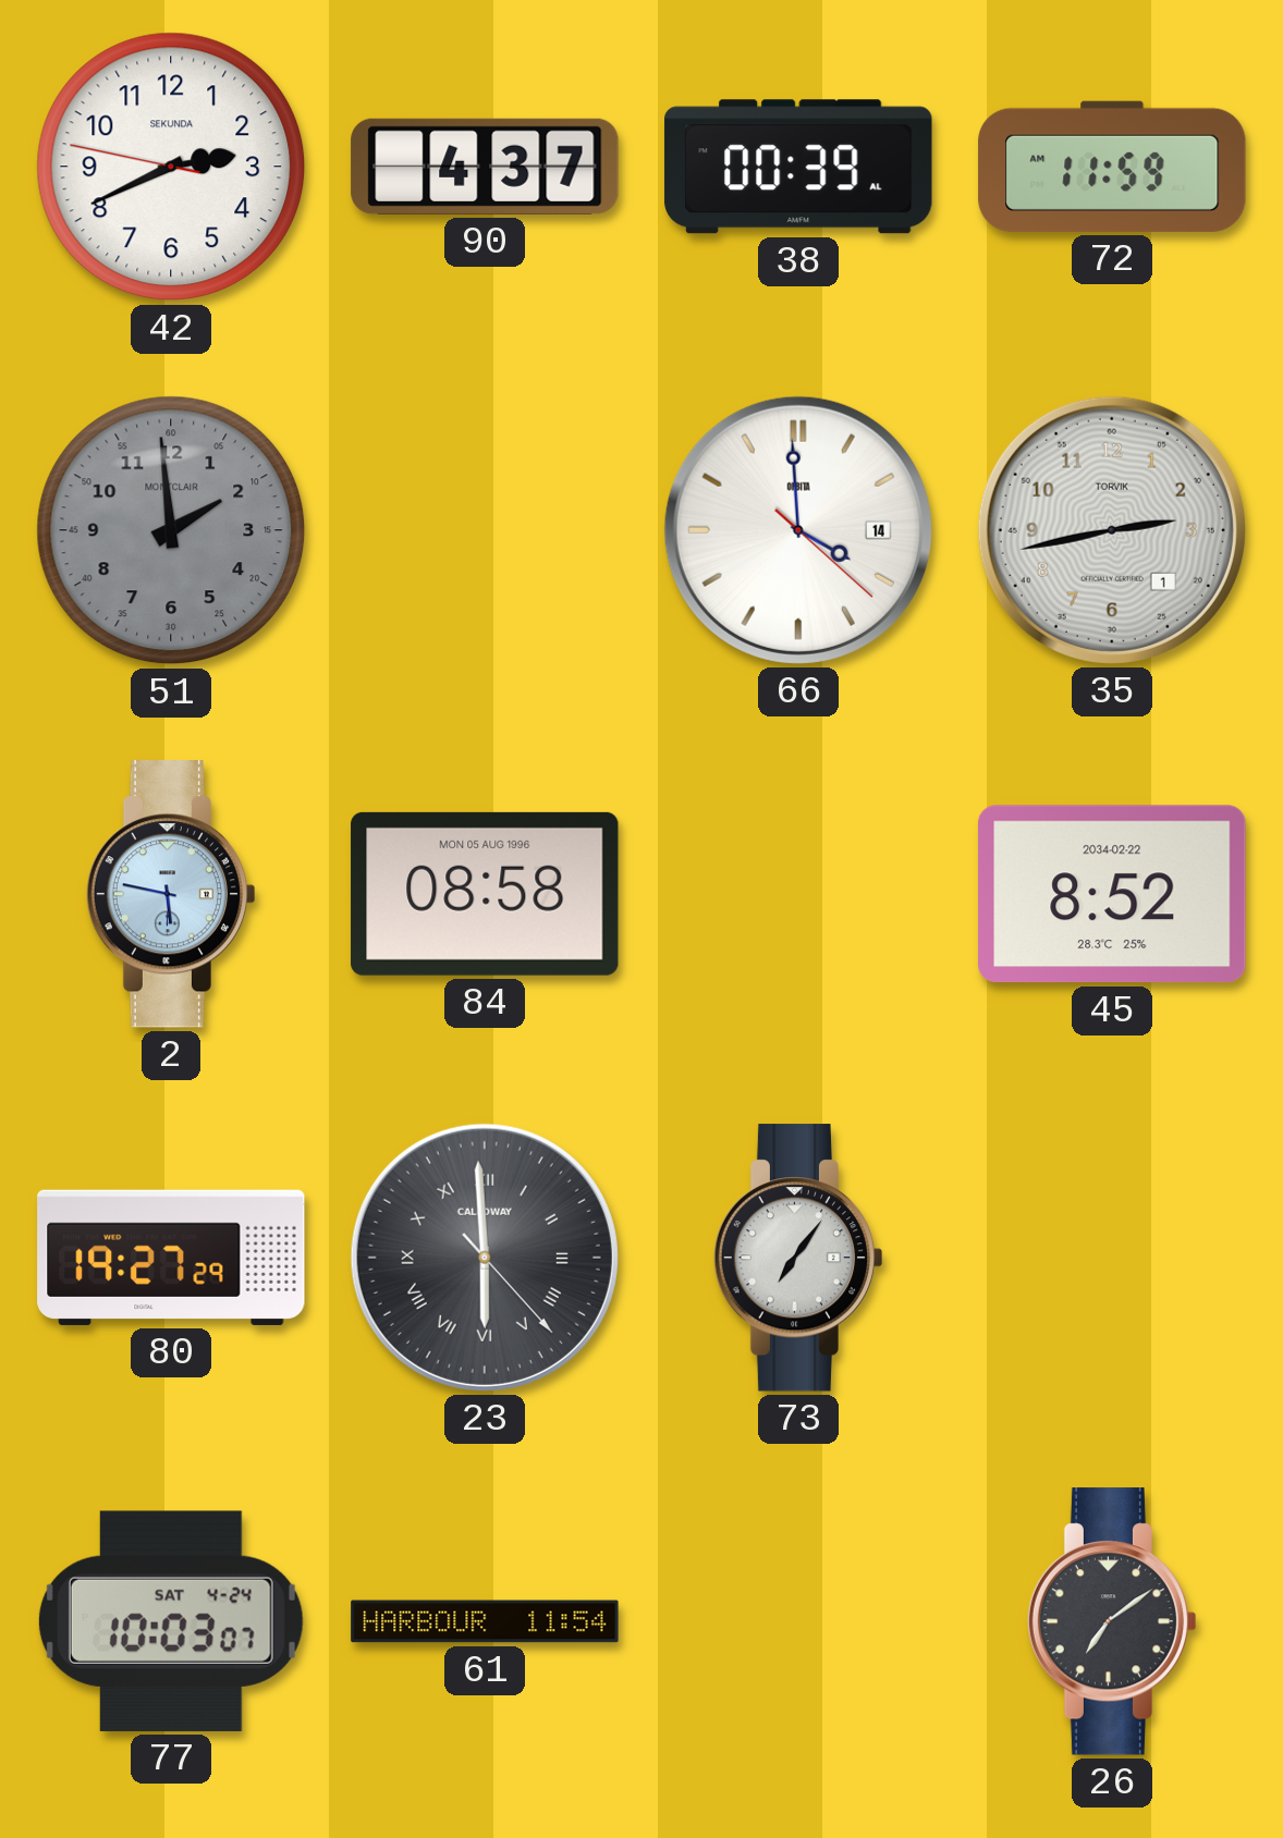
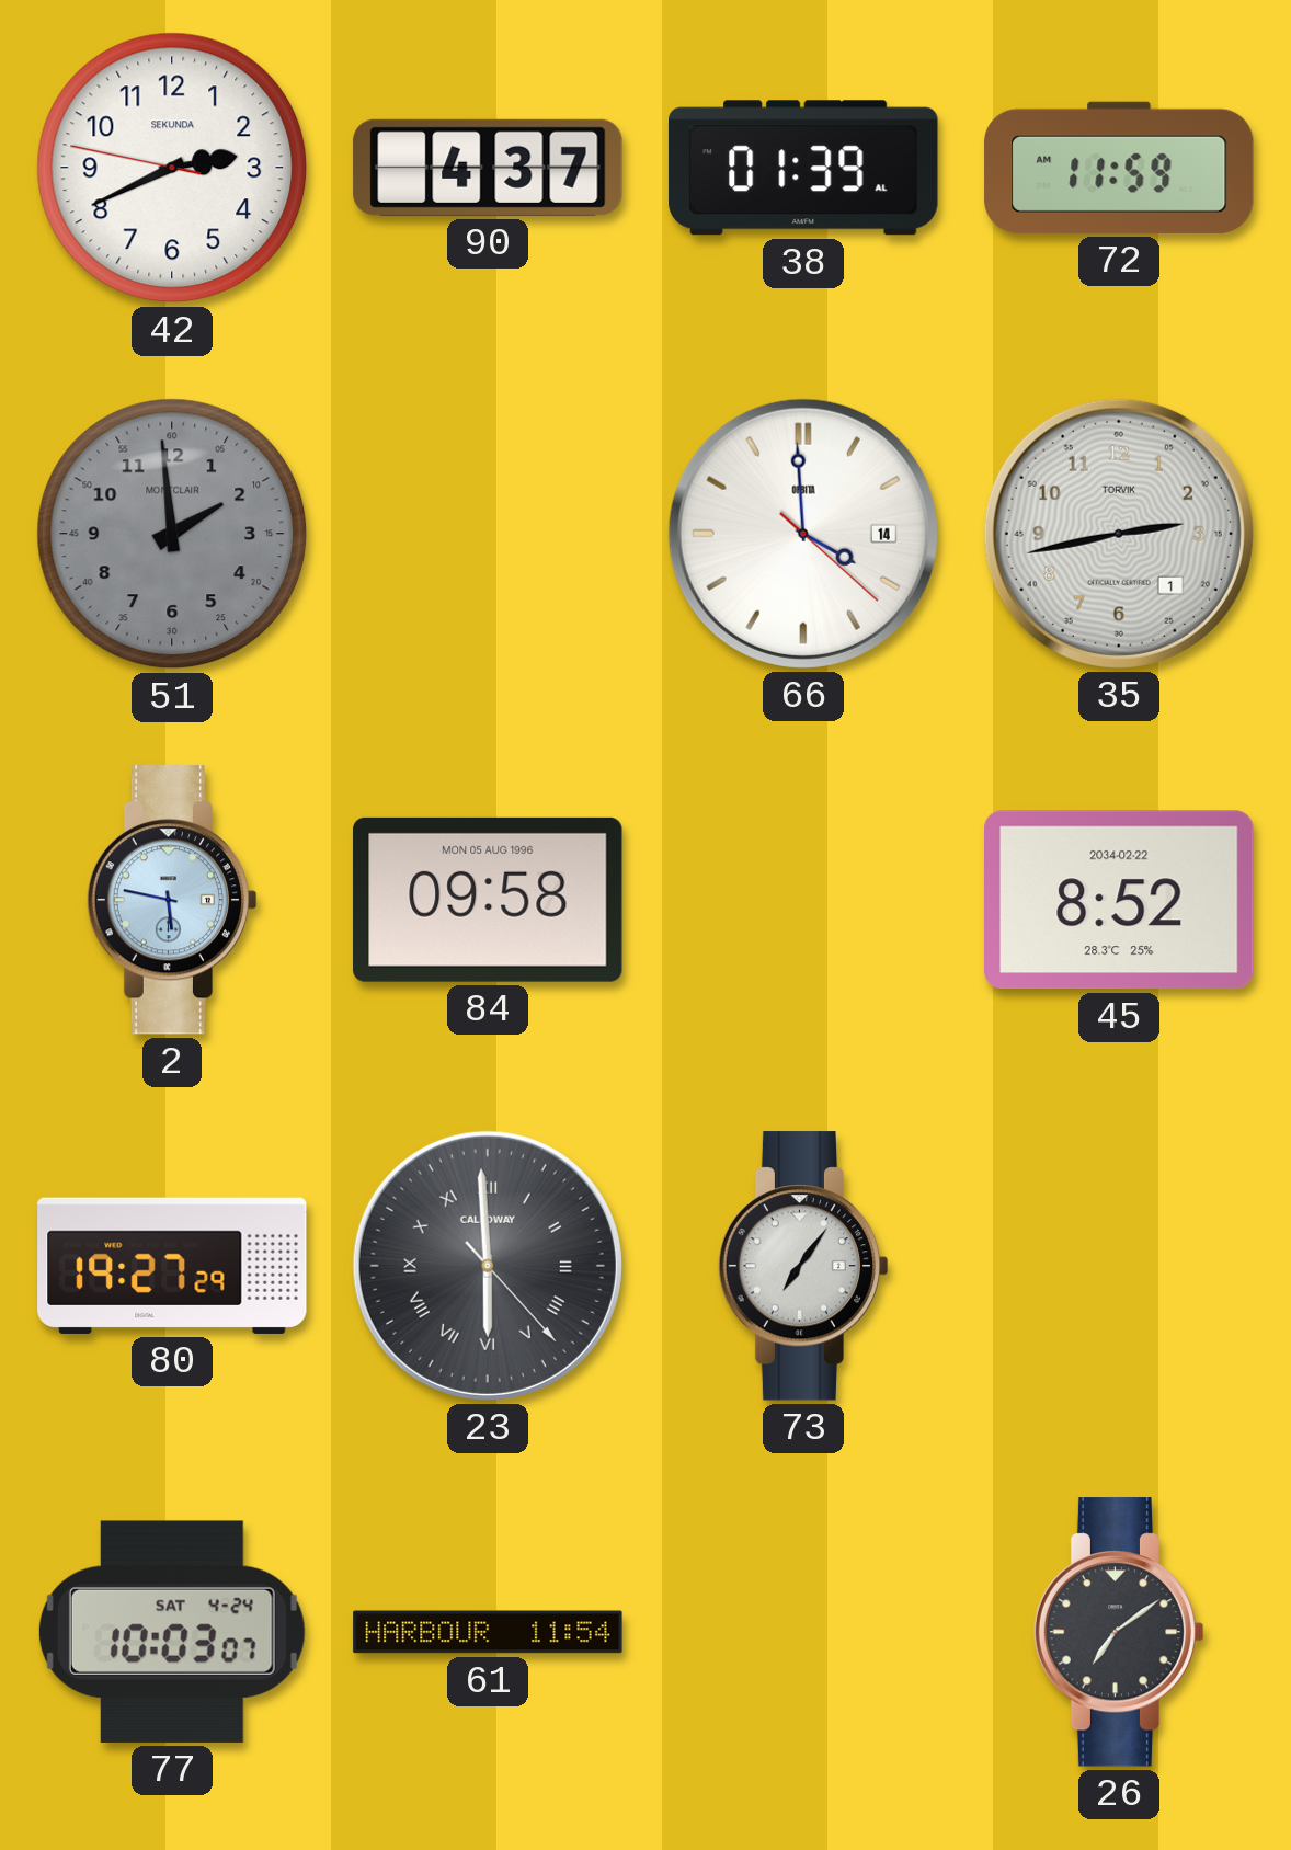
38: 00:39 -> 01:39 (803, 168)
84: 08:58 -> 09:58 (488, 900)
